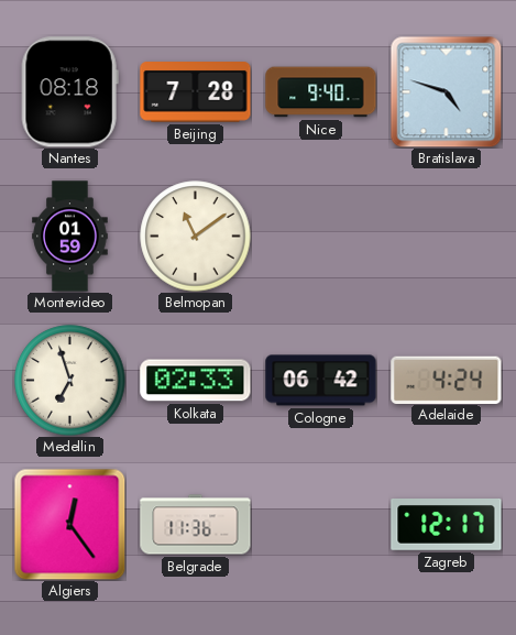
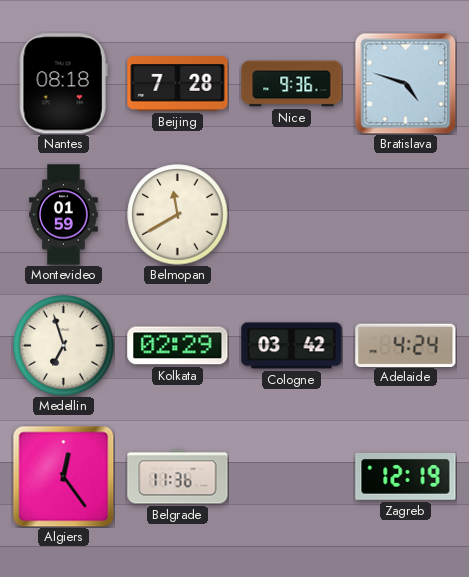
Nice: 9:40 -> 9:36 (292, 84)
Belmopan: 11:09 -> 11:40 (178, 215)
Kolkata: 02:33 -> 02:29 (178, 346)
Cologne: 06:42 -> 03:42 (292, 346)
Zagreb: 12:17 -> 12:19 (406, 477)
